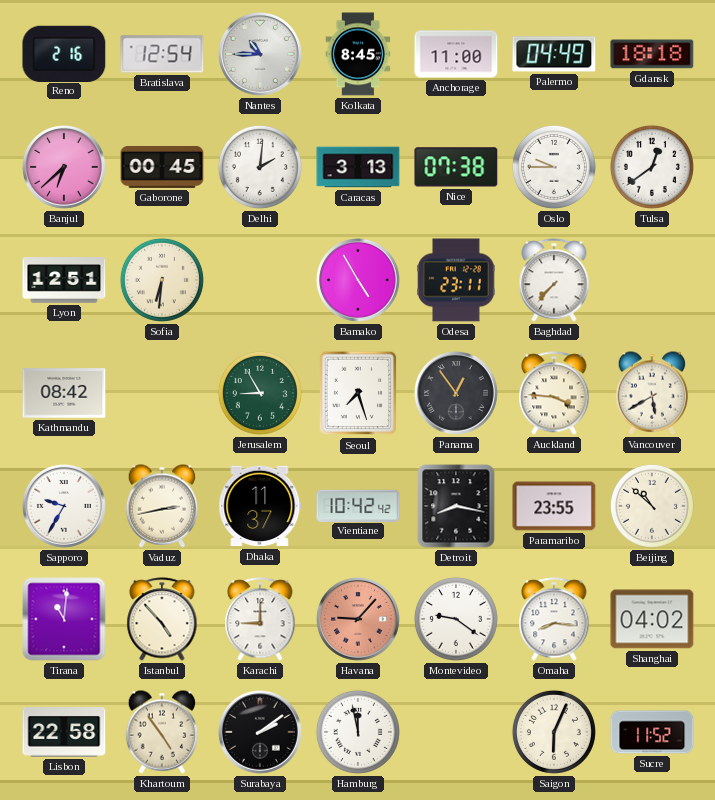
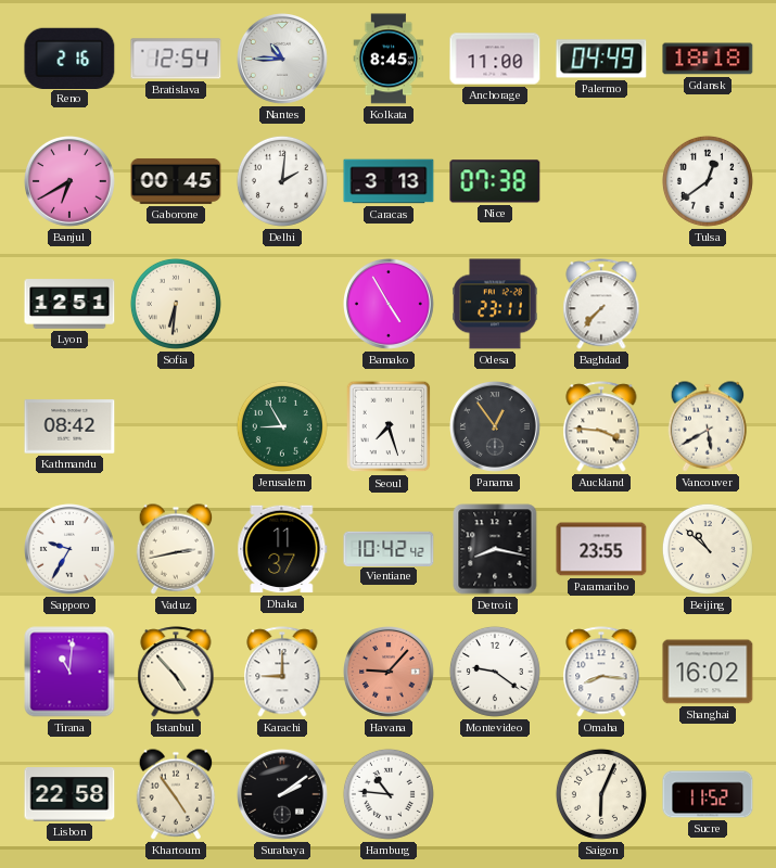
Banjul: 6:38 -> 6:40 (71, 182)
Oslo: 9:45 -> none (554, 167)
Shanghai: 04:02 -> 16:02 (708, 672)
Hamburg: 11:58 -> 10:46 (389, 794)
